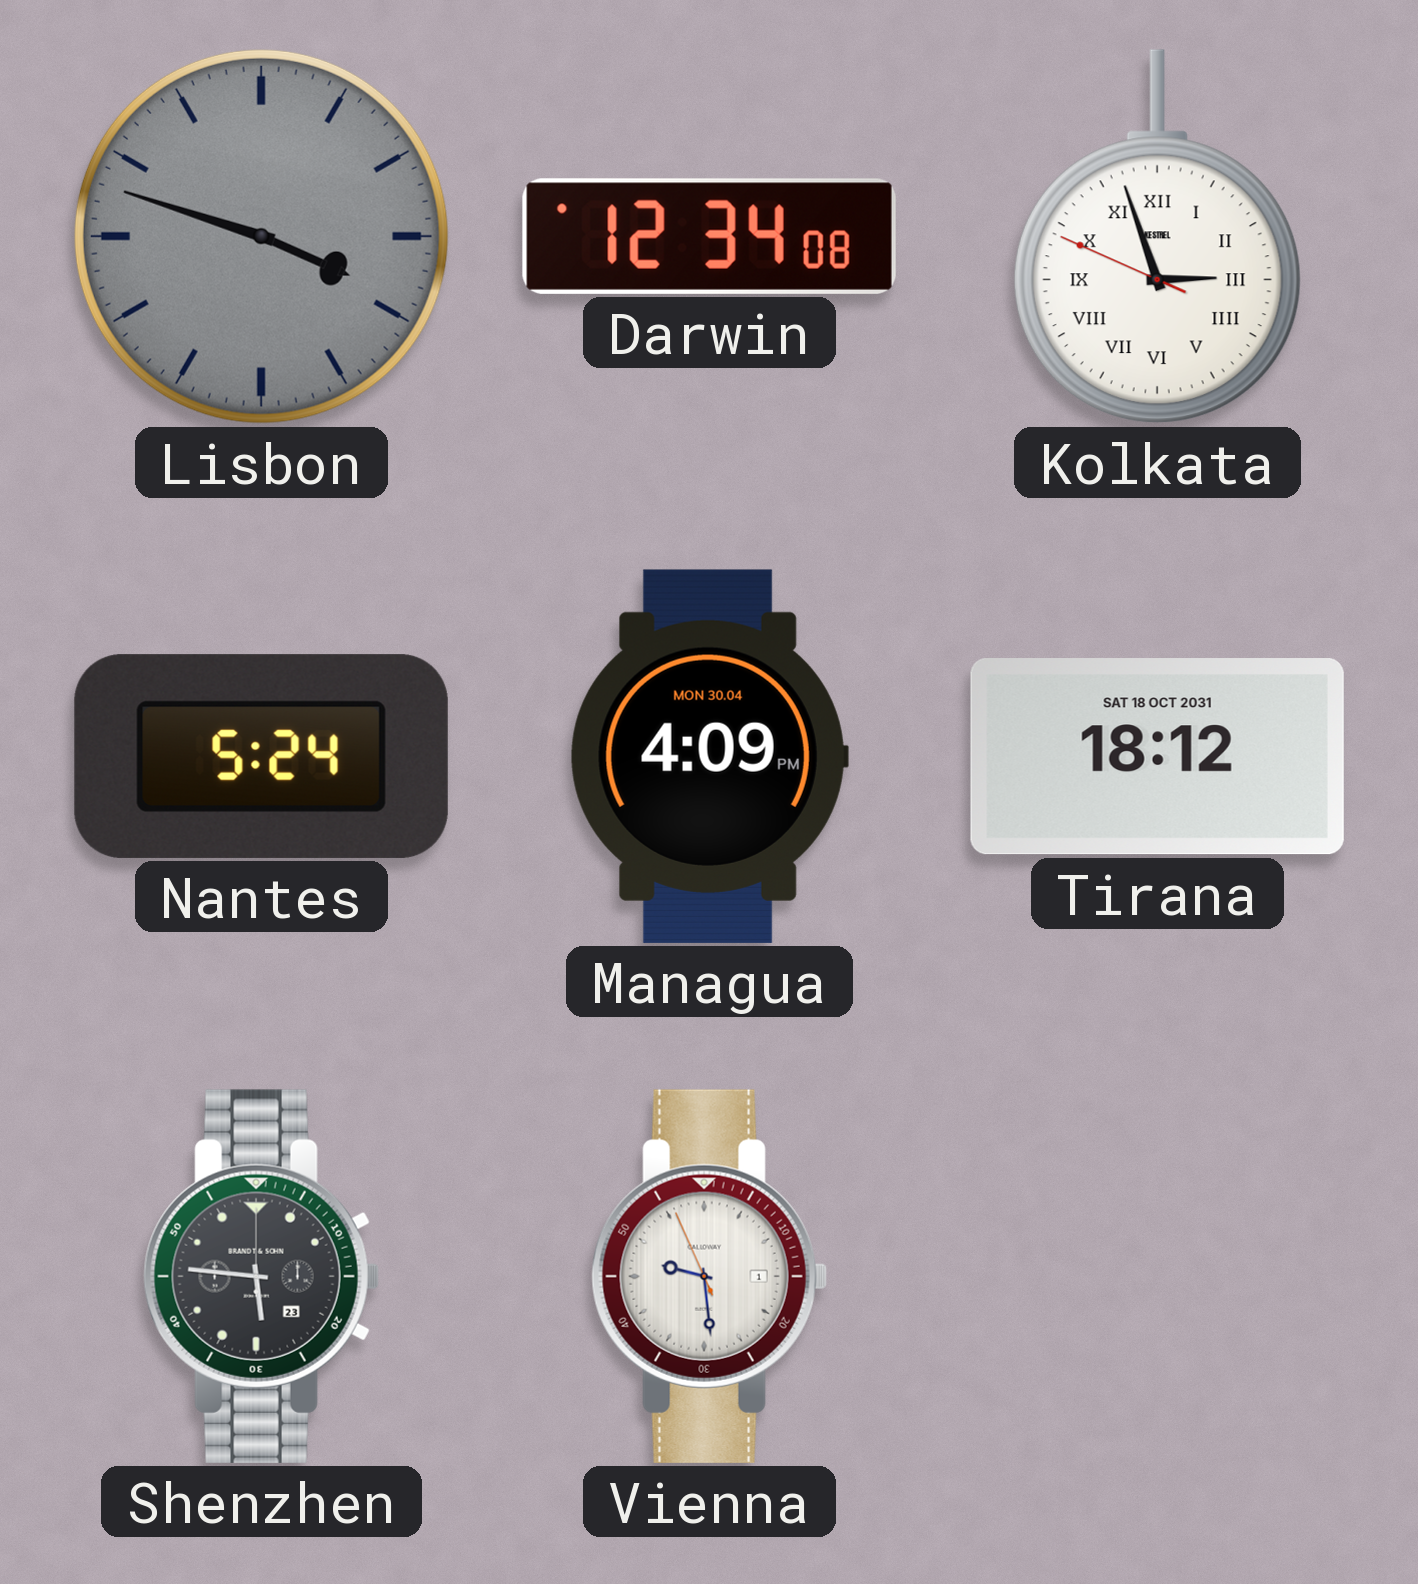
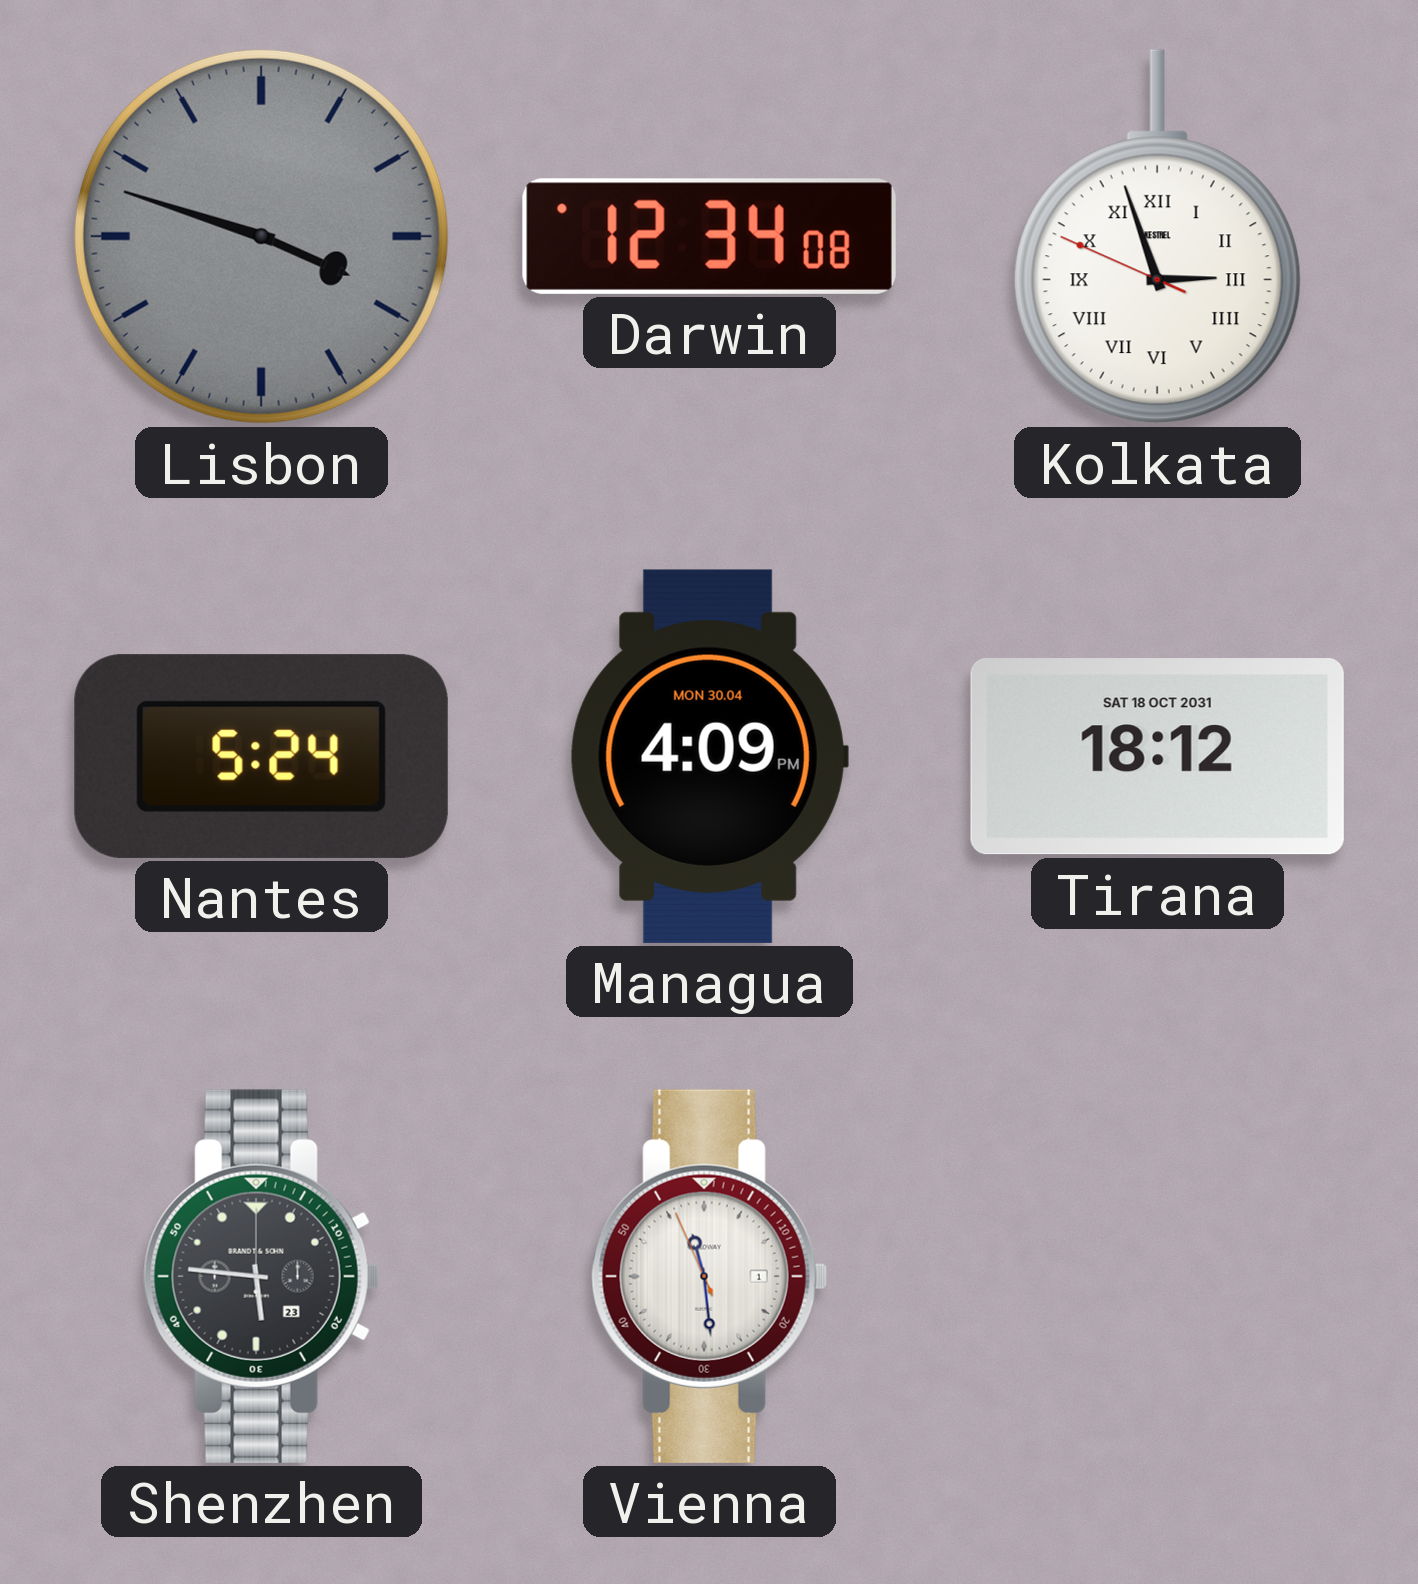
Vienna: 9:28 -> 11:28 (709, 1276)
